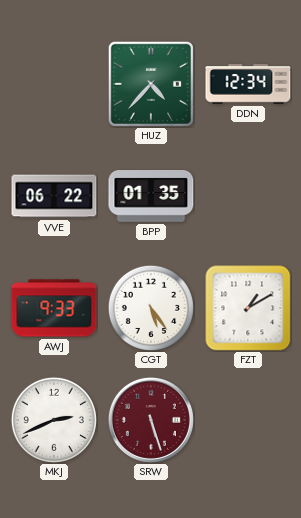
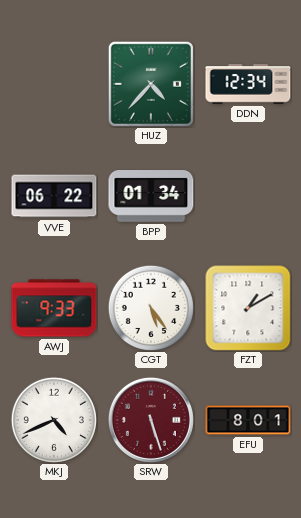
BPP: 01:35 -> 01:34 (151, 197)
MKJ: 2:41 -> 4:41 (54, 420)
EFU: none -> 8:01 (248, 420)
